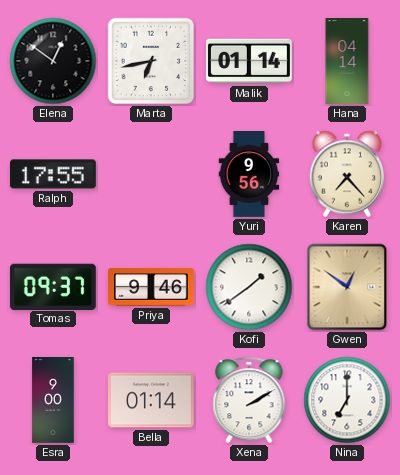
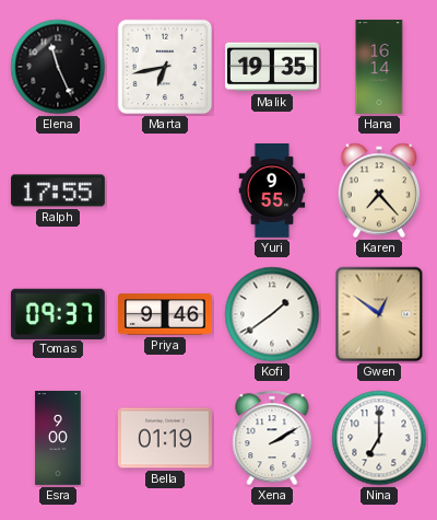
Elena: 12:51 -> 11:26 (58, 67)
Malik: 01:14 -> 19:35 (273, 67)
Hana: 04:14 -> 16:14 (379, 68)
Yuri: 9:56 -> 9:55 (272, 192)
Bella: 01:14 -> 01:19 (165, 438)
